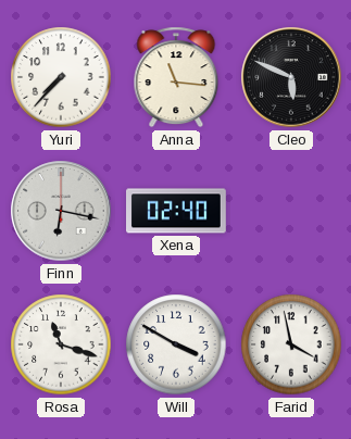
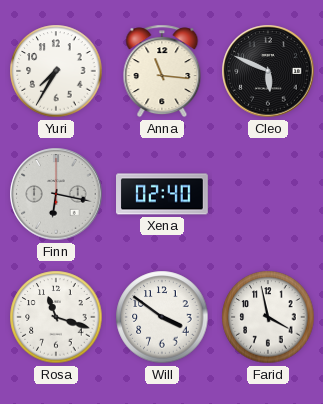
Yuri: 7:37 -> 7:35 (56, 71)
Will: 3:50 -> 3:51 (162, 317)
